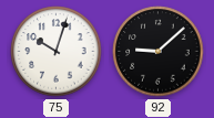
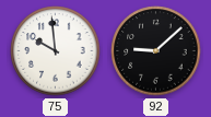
75: 10:03 -> 9:59 (56, 51)
